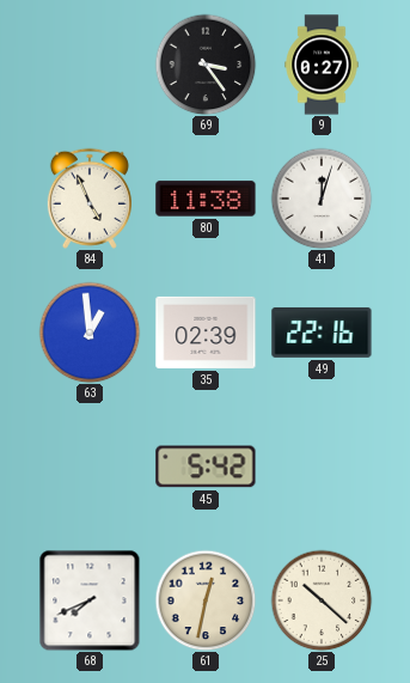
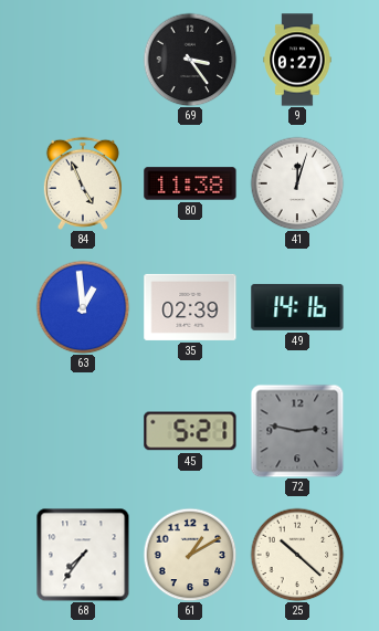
49: 22:16 -> 14:16 (297, 307)
45: 5:42 -> 5:21 (190, 431)
72: none -> 2:47 (297, 431)
68: 7:41 -> 7:36 (83, 555)
61: 12:32 -> 1:10 (190, 555)
